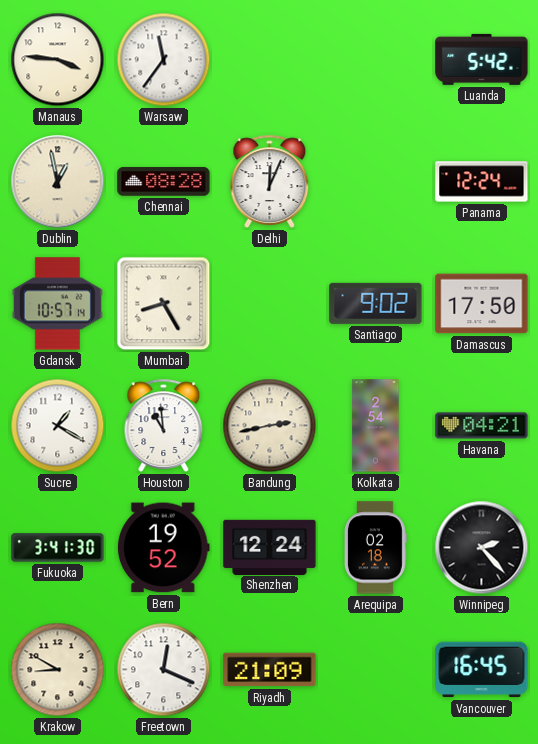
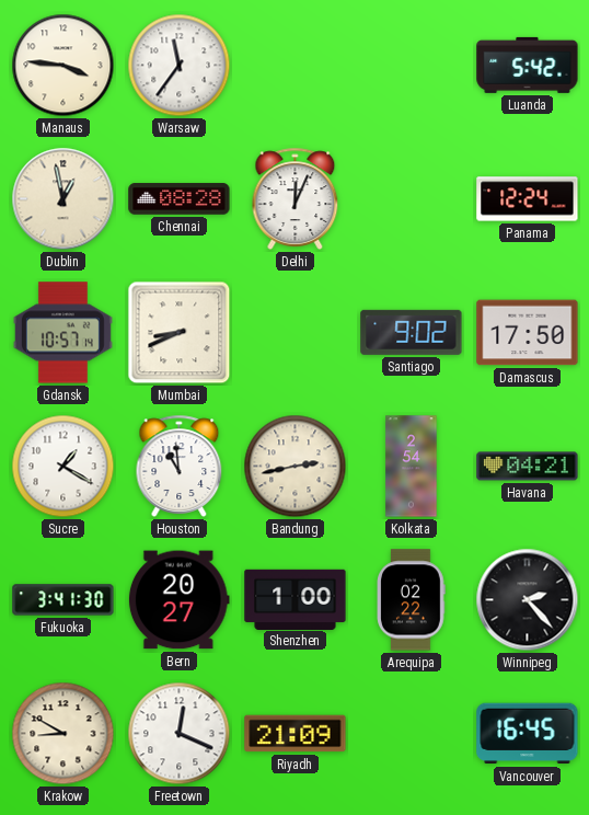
Mumbai: 8:25 -> 8:41 (180, 333)
Bern: 19:52 -> 20:27 (178, 600)
Shenzhen: 12:24 -> 1:00 (296, 599)
Arequipa: 02:18 -> 02:22 (412, 600)
